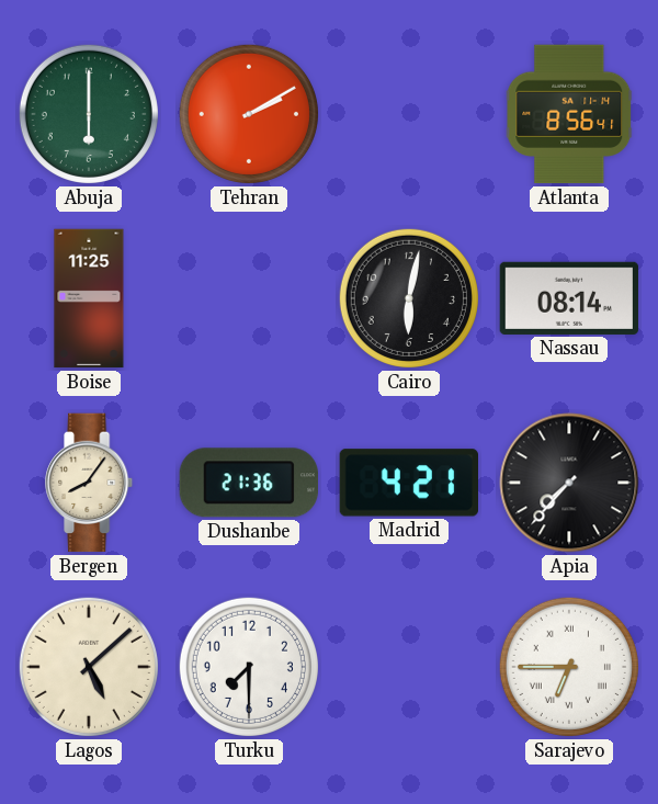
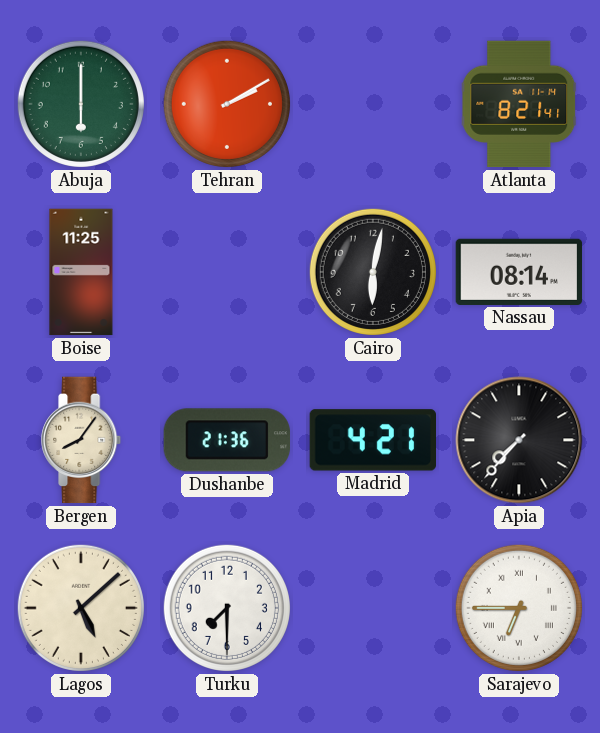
Atlanta: 8:56 -> 8:21 (519, 104)
